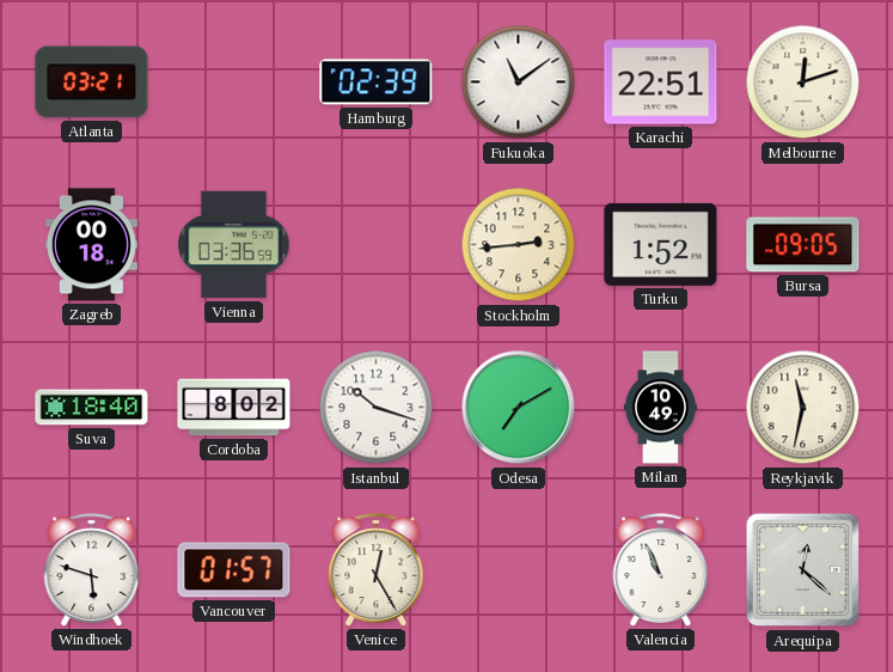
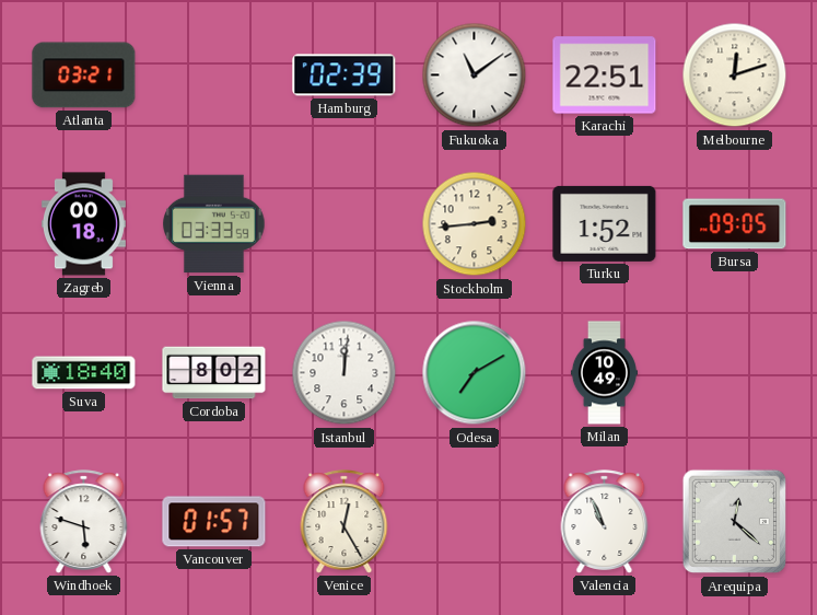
Vienna: 03:36 -> 03:33 (214, 224)
Istanbul: 10:18 -> 12:01 (345, 373)
Reykjavik: 11:32 -> none (803, 408)
